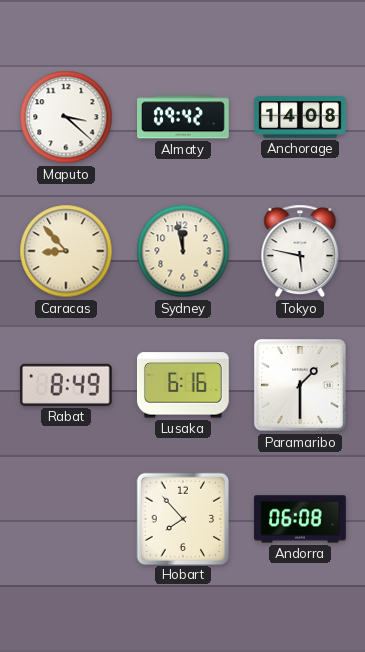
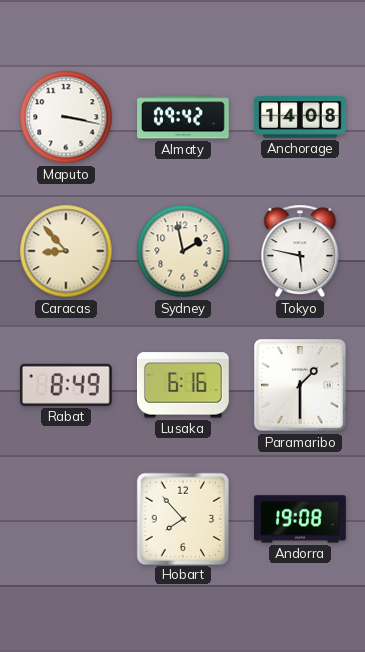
Maputo: 3:22 -> 3:17 (66, 117)
Sydney: 11:58 -> 1:58 (183, 251)
Andorra: 06:08 -> 19:08 (300, 519)
